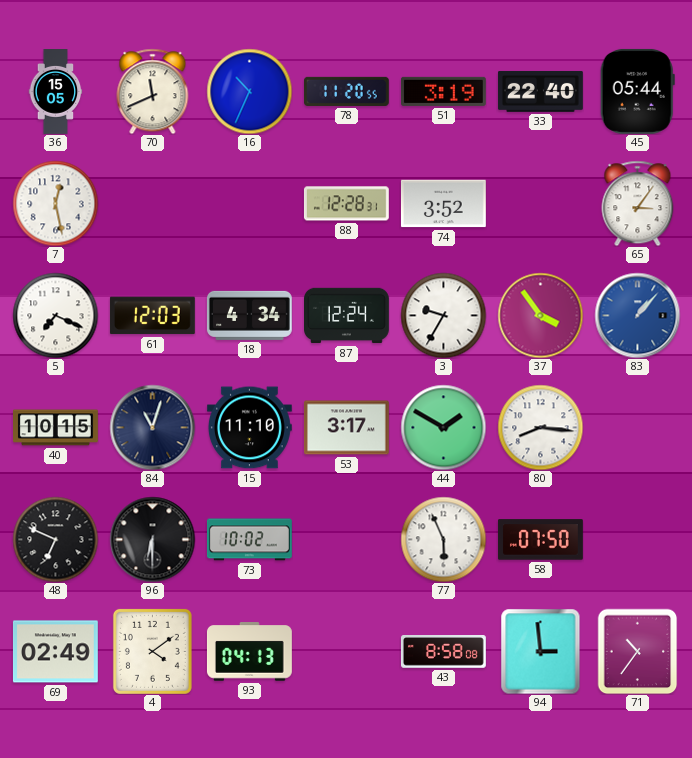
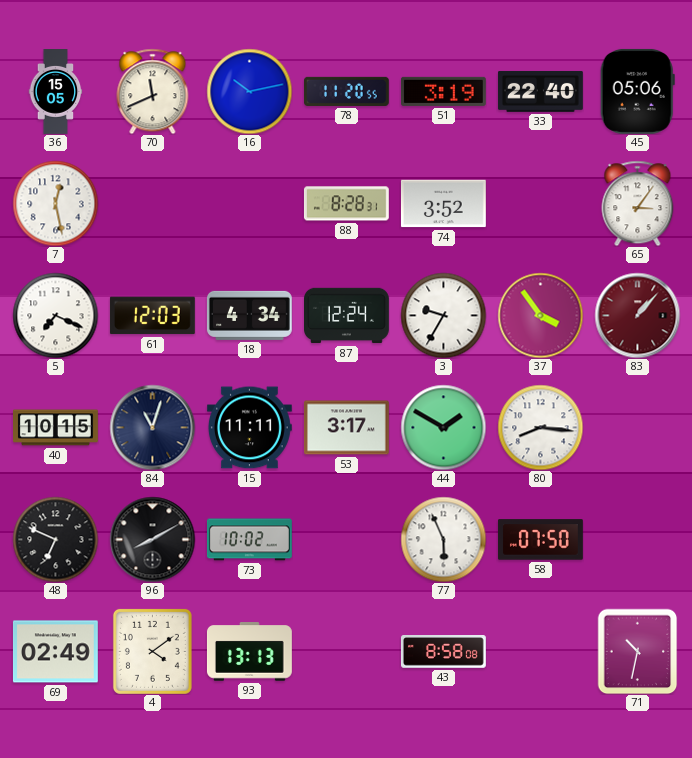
16: 10:34 -> 10:13 (249, 91)
45: 05:44 -> 05:06 (637, 91)
88: 12:28 -> 8:28 (346, 204)
83 dial: blue -> burgundy (637, 315)
15: 11:10 -> 11:11 (249, 428)
96: 6:30 -> 8:10 (152, 539)
93: 04:13 -> 13:13 (249, 652)
94: 2:59 -> none (541, 651)
71: 10:36 -> 10:32 (638, 651)
